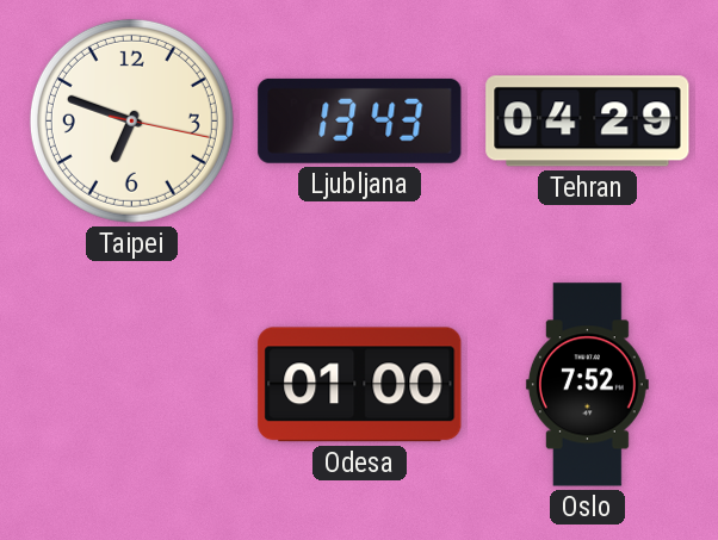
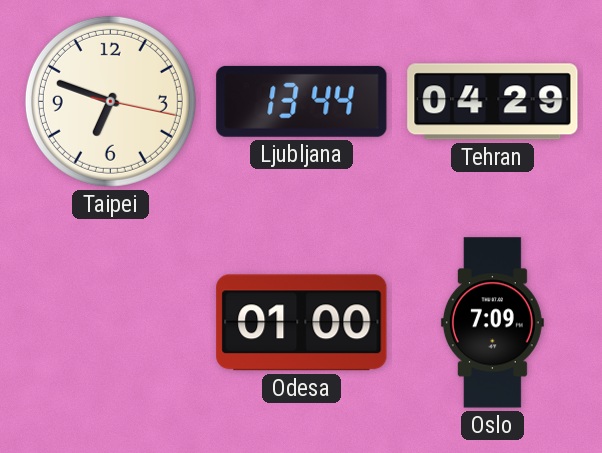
Ljubljana: 13:43 -> 13:44 (302, 101)
Oslo: 7:52 -> 7:09 (492, 323)
